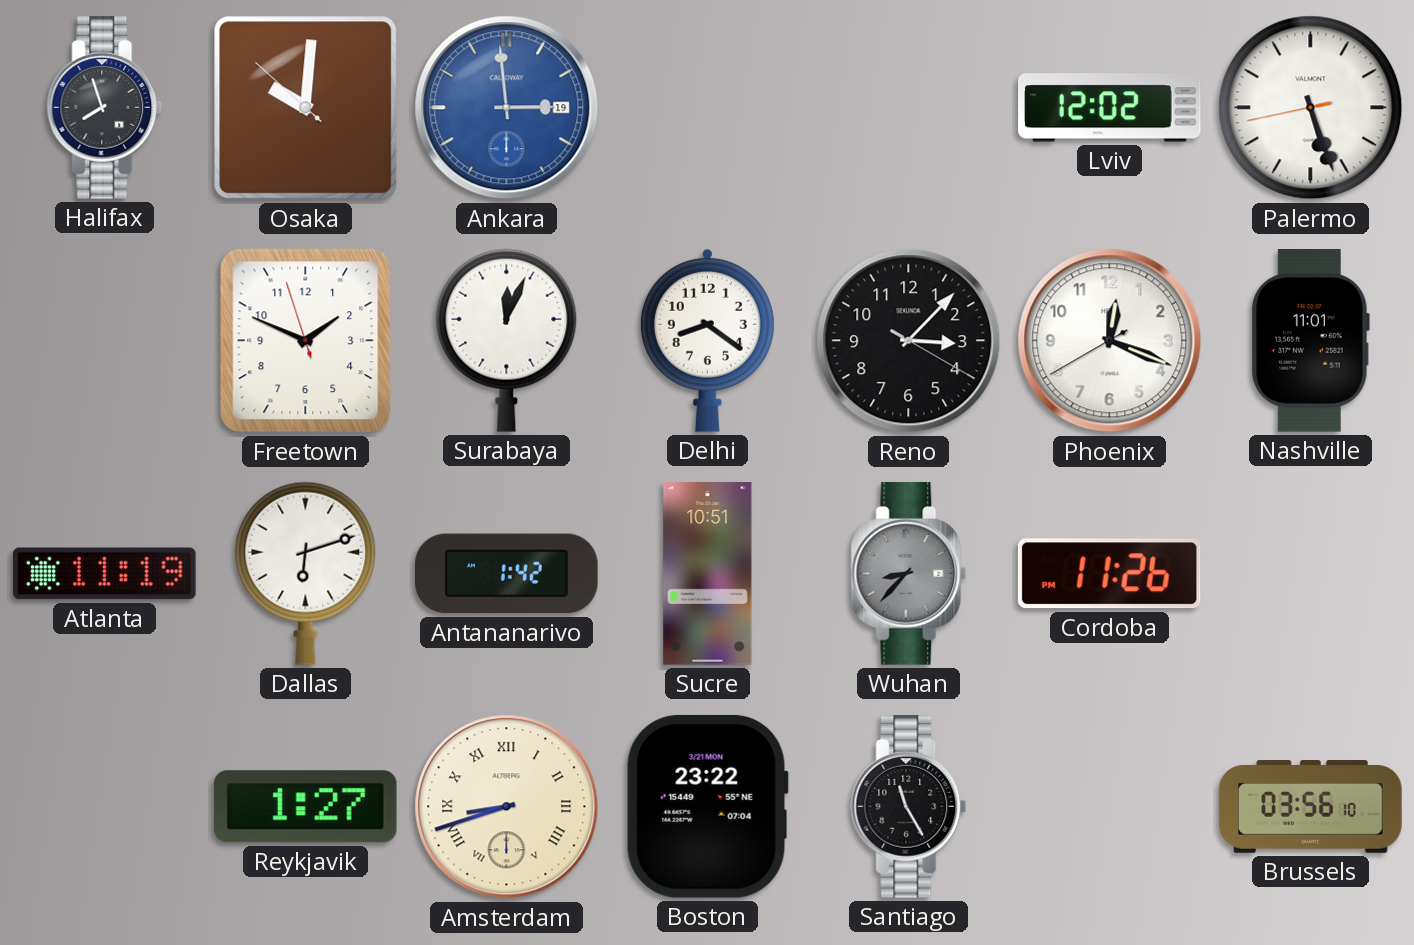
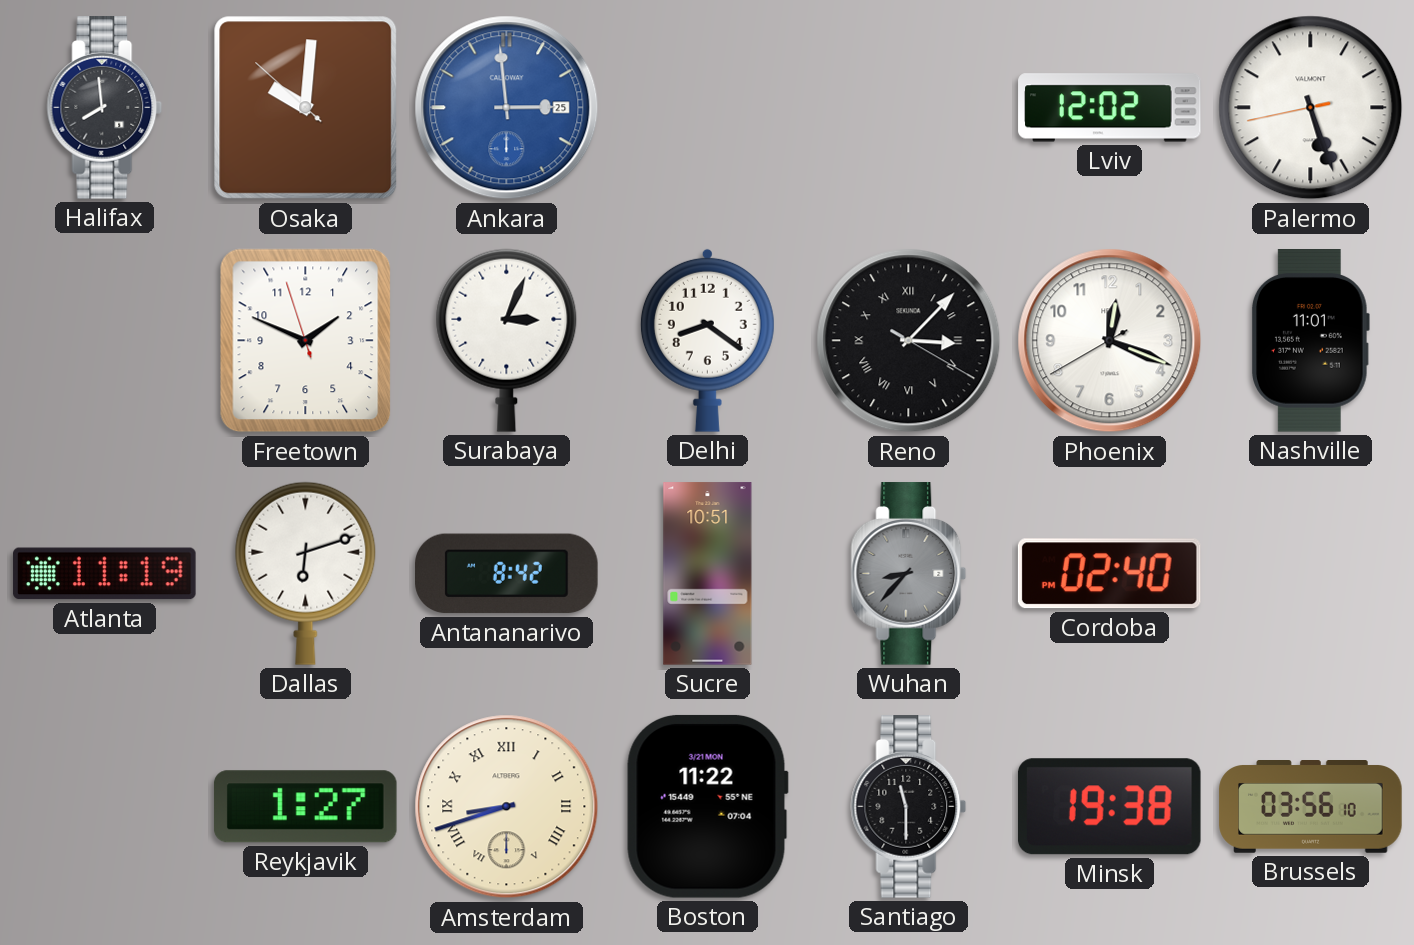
Halifax: 7:57 -> 7:59 (105, 108)
Ankara date: 19 -> 25 (507, 108)
Surabaya: 12:04 -> 3:04 (507, 340)
Reno numerals: Arabic -> Roman (909, 341)
Antananarivo: 1:42 -> 8:42 (507, 574)
Cordoba: 11:26 -> 02:40 (1109, 574)
Boston: 23:22 -> 11:22 (707, 806)
Santiago: 11:25 -> 11:30 (909, 807)
Minsk: none -> 19:38 (1109, 807)
